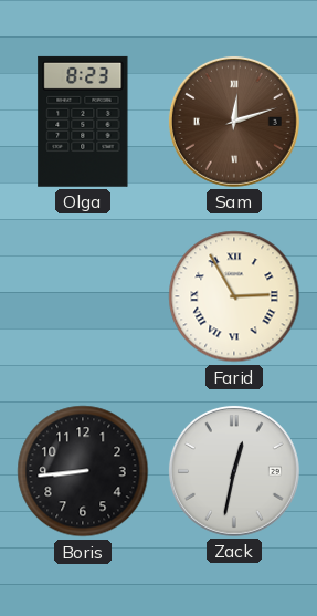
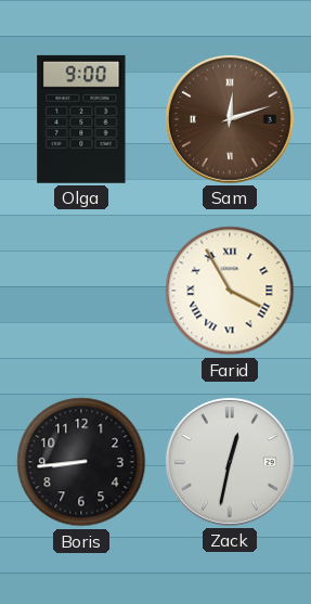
Olga: 8:23 -> 9:00 (81, 119)
Farid: 2:55 -> 3:55 (230, 291)
